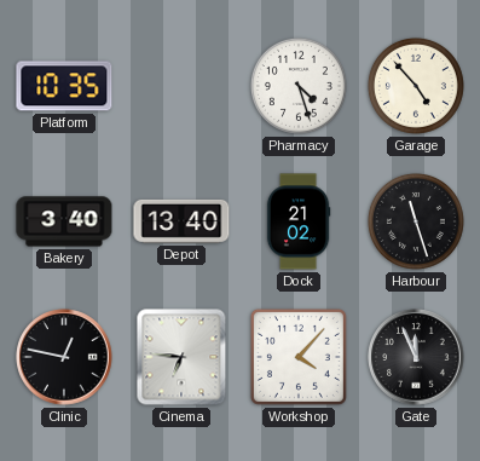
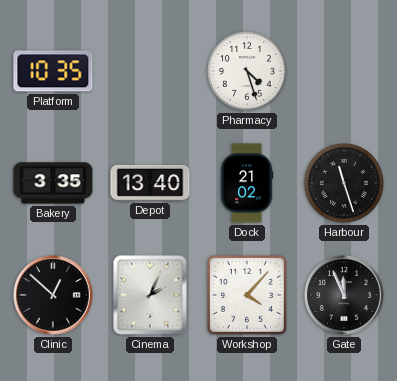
Garage: 4:53 -> none (416, 86)
Bakery: 3:40 -> 3:35 (53, 183)
Clinic: 12:47 -> 12:52 (53, 295)
Cinema: 6:46 -> 2:04 (150, 295)
